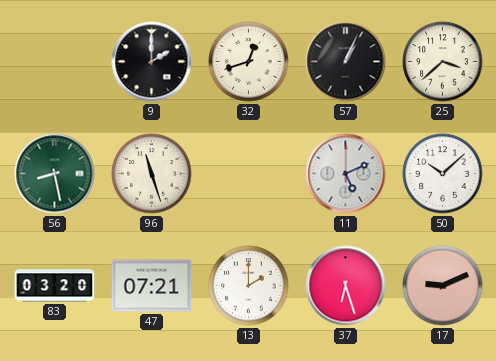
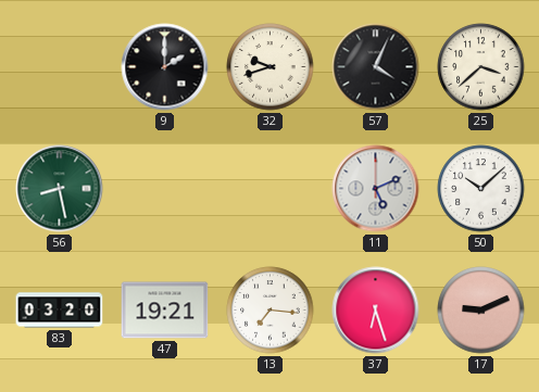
32: 12:42 -> 9:42 (271, 67)
57: 1:04 -> 4:04 (376, 67)
96: 11:27 -> none (152, 174)
47: 07:21 -> 19:21 (165, 311)
13: 2:00 -> 7:16 (271, 311)
